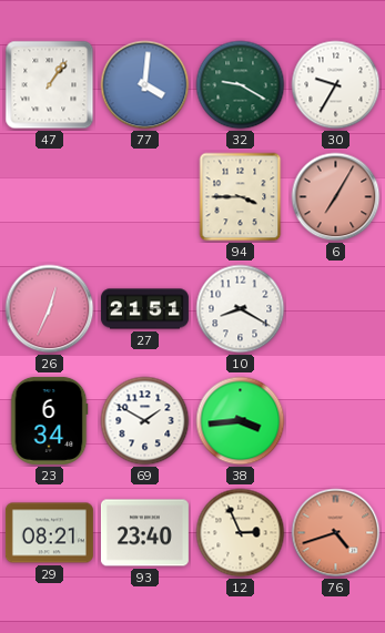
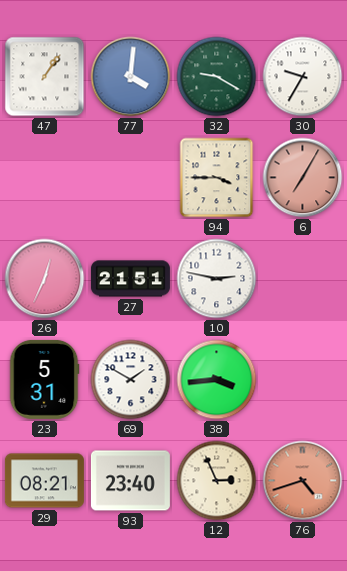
10: 8:20 -> 2:47 (217, 279)
23: 6:34 -> 5:31 (44, 379)
